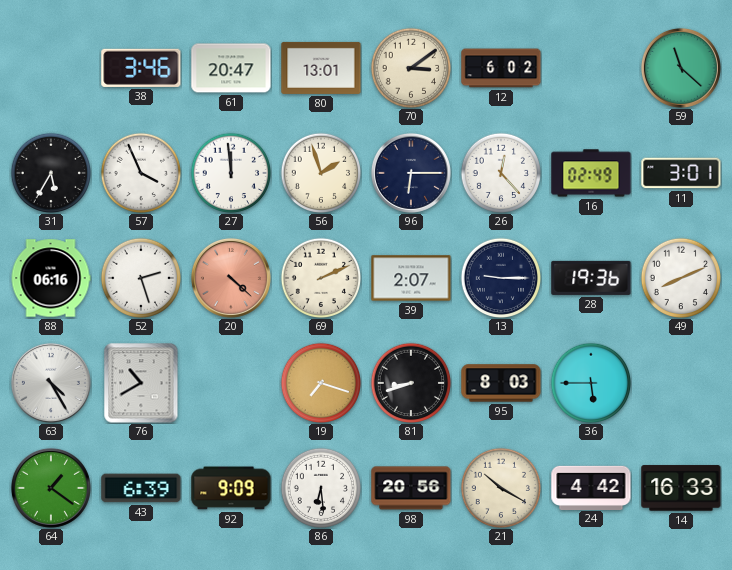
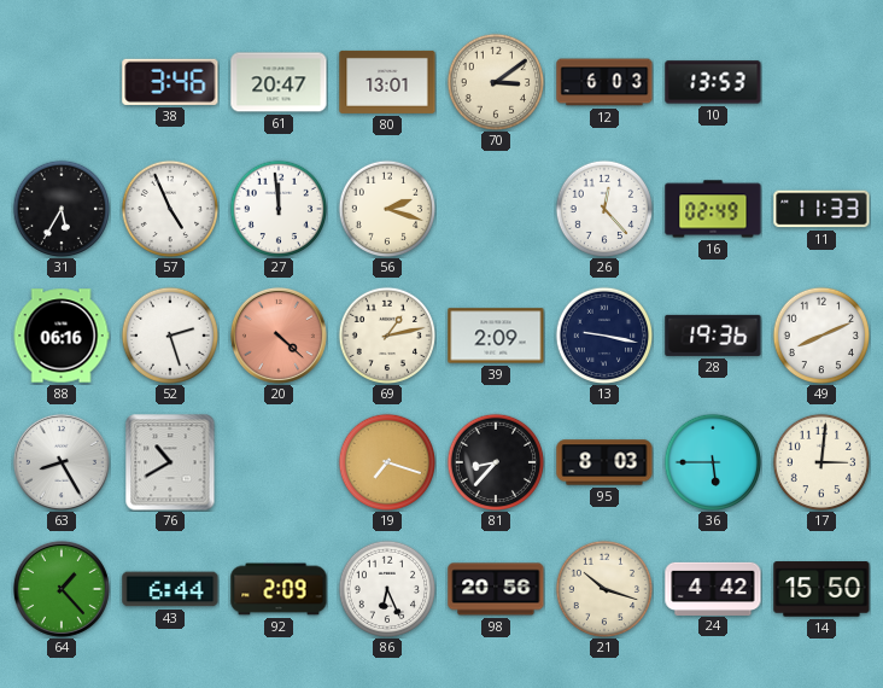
12: 6:02 -> 6:03 (604, 82)
10: none -> 13:53 (713, 82)
59: 11:22 -> none (681, 68)
57: 3:56 -> 4:56 (169, 208)
56: 1:57 -> 2:18 (386, 208)
96: 6:15 -> none (411, 173)
11: 3:01 -> 11:33 (821, 209)
69: 2:11 -> 1:13 (386, 334)
39: 2:07 -> 2:09 (496, 336)
13: 9:15 -> 9:17 (603, 334)
63: 4:25 -> 8:25 (62, 462)
81: 8:42 -> 8:37 (495, 461)
17: none -> 3:01 (820, 461)
64: 1:21 -> 1:23 (62, 589)
43: 6:39 -> 6:44 (170, 589)
92: 9:09 -> 2:09 (279, 589)
86: 6:29 -> 6:26 (386, 588)
21: 10:20 -> 10:18 (603, 588)
14: 16:33 -> 15:50 (821, 589)
